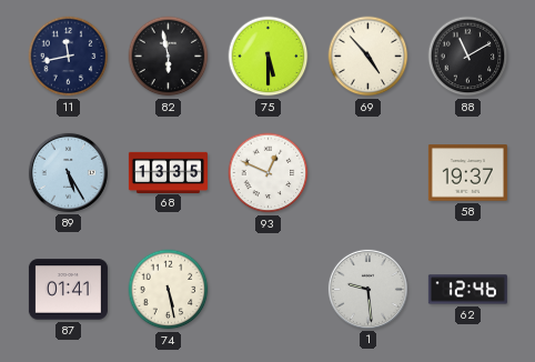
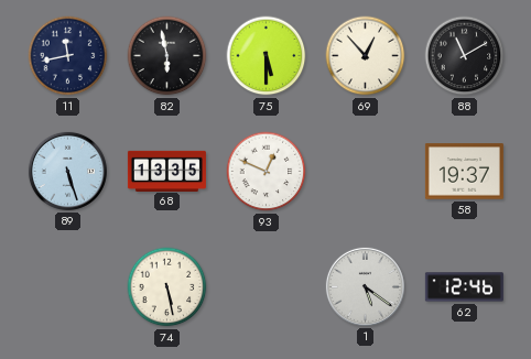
69: 4:53 -> 12:53 (366, 56)
89: 5:25 -> 5:27 (67, 171)
87: 01:41 -> none (68, 290)
1: 9:29 -> 5:21 (365, 286)
